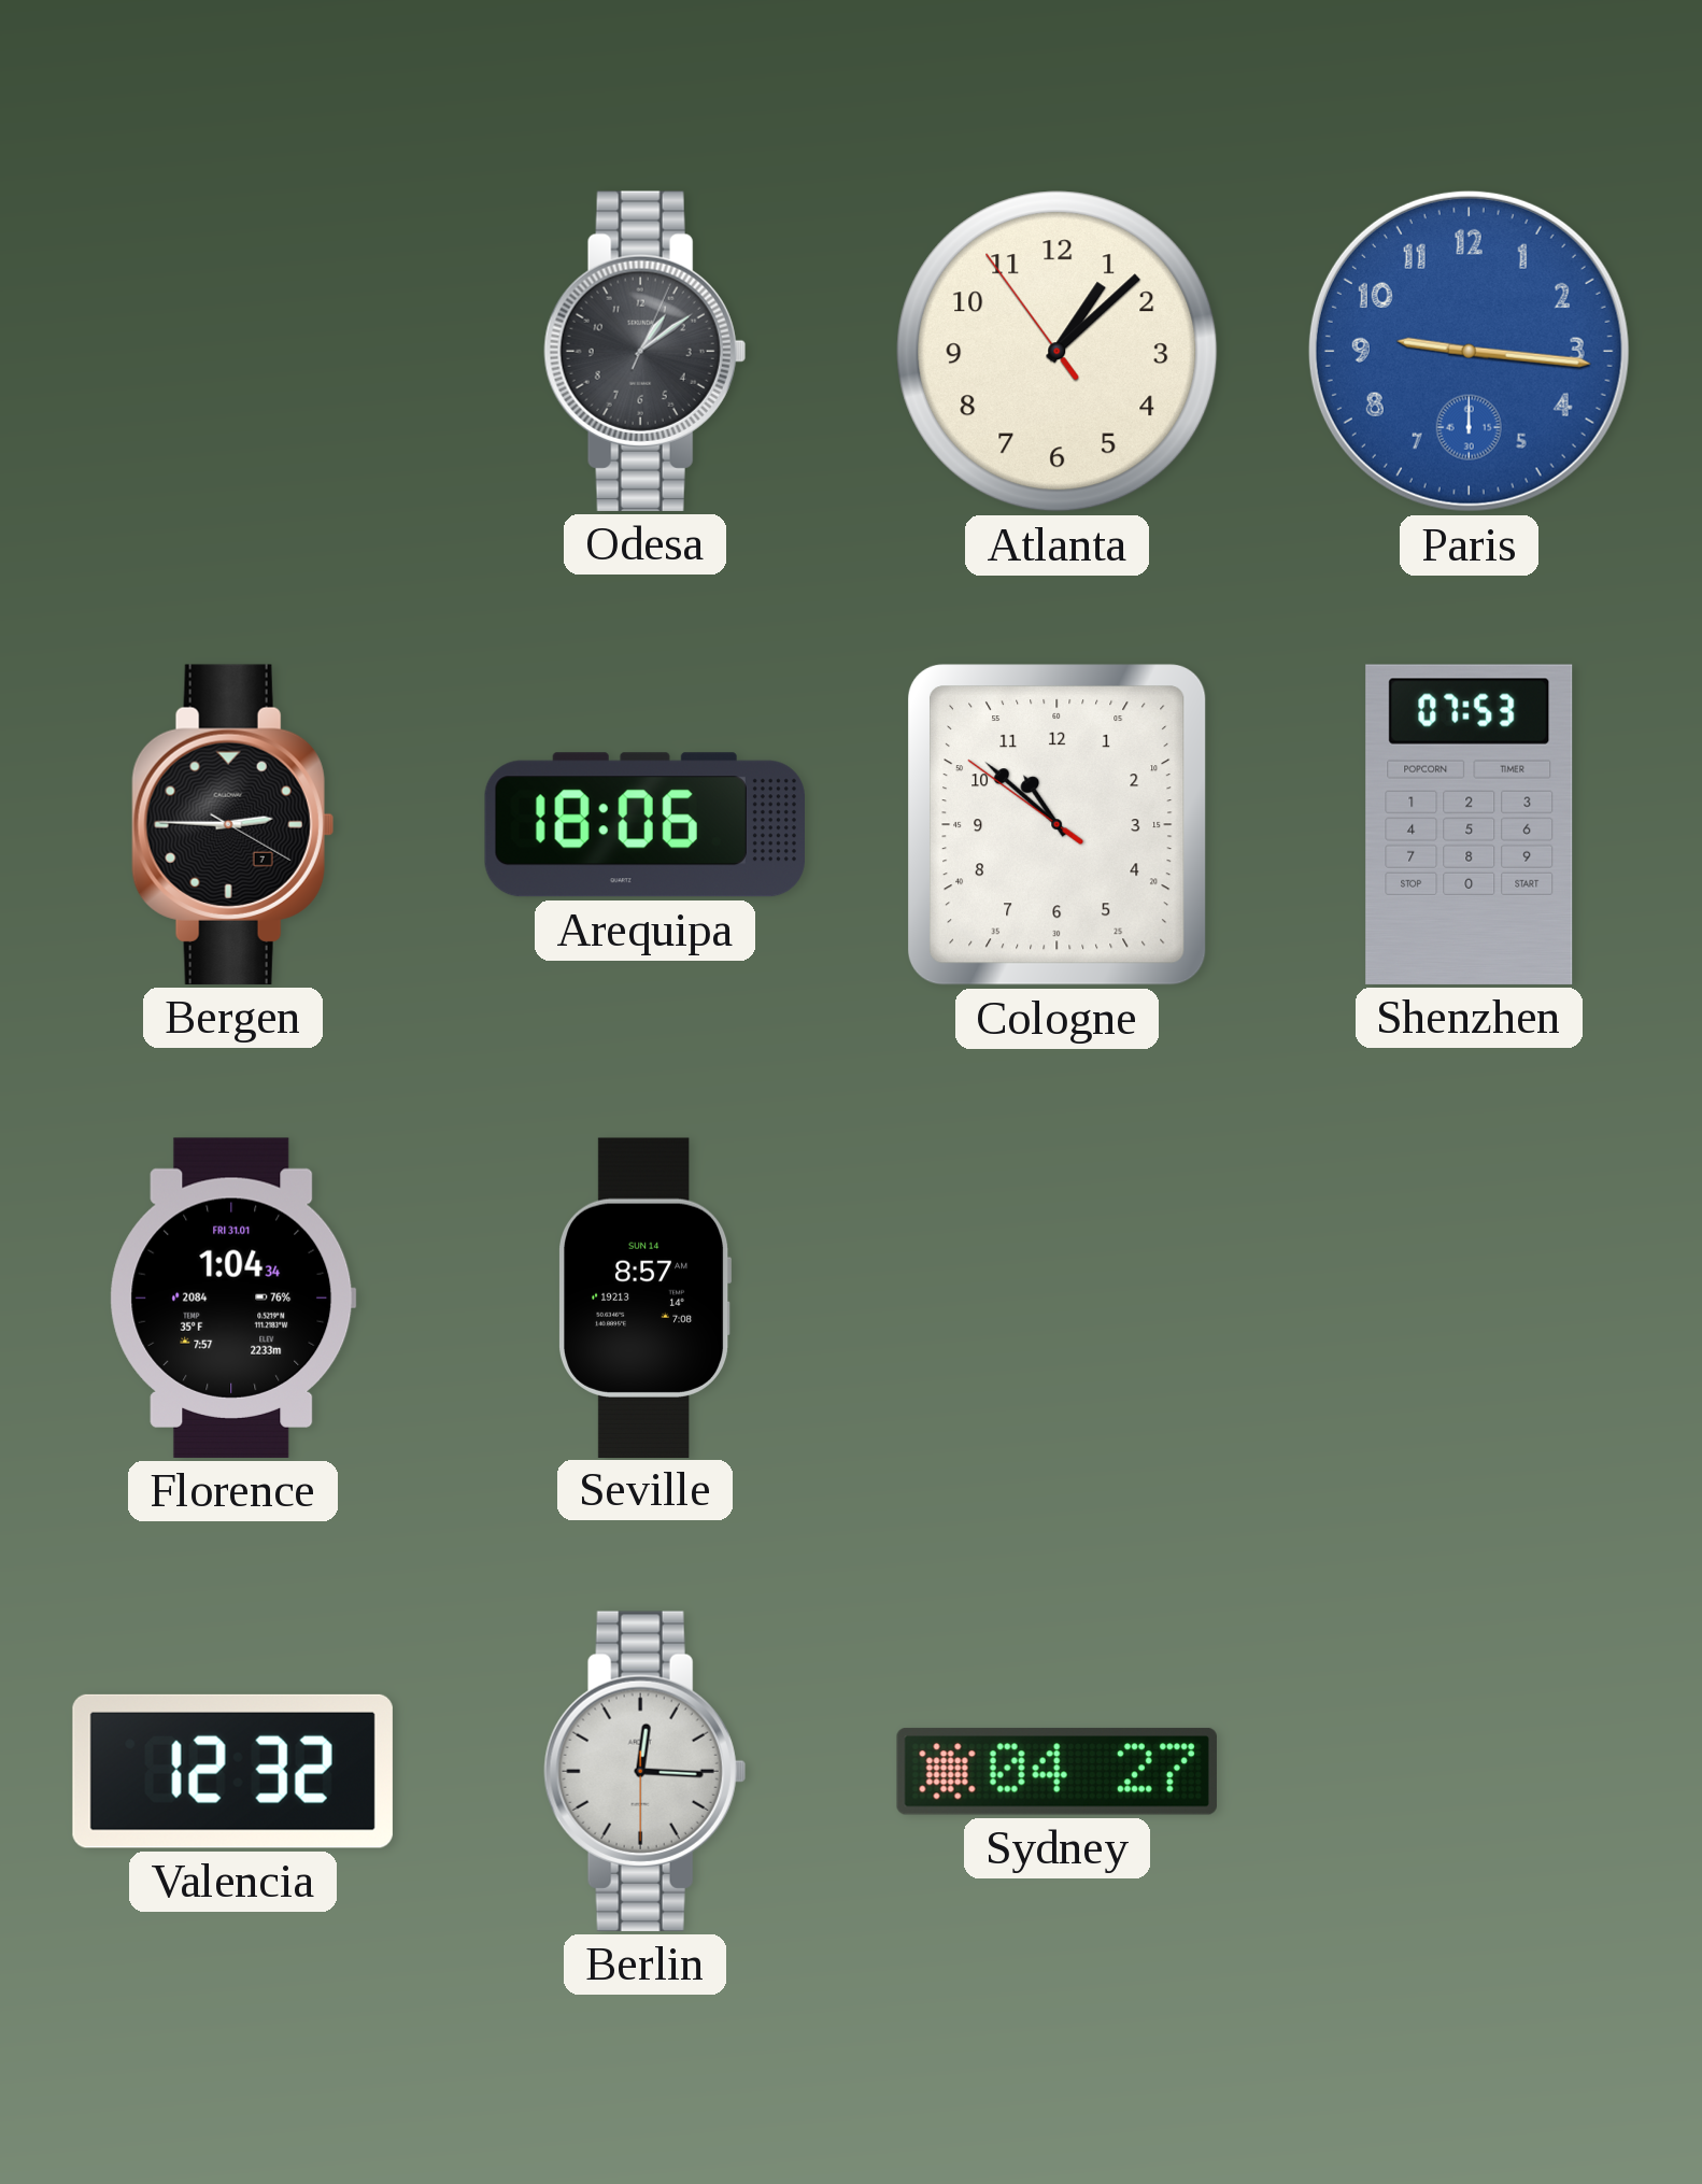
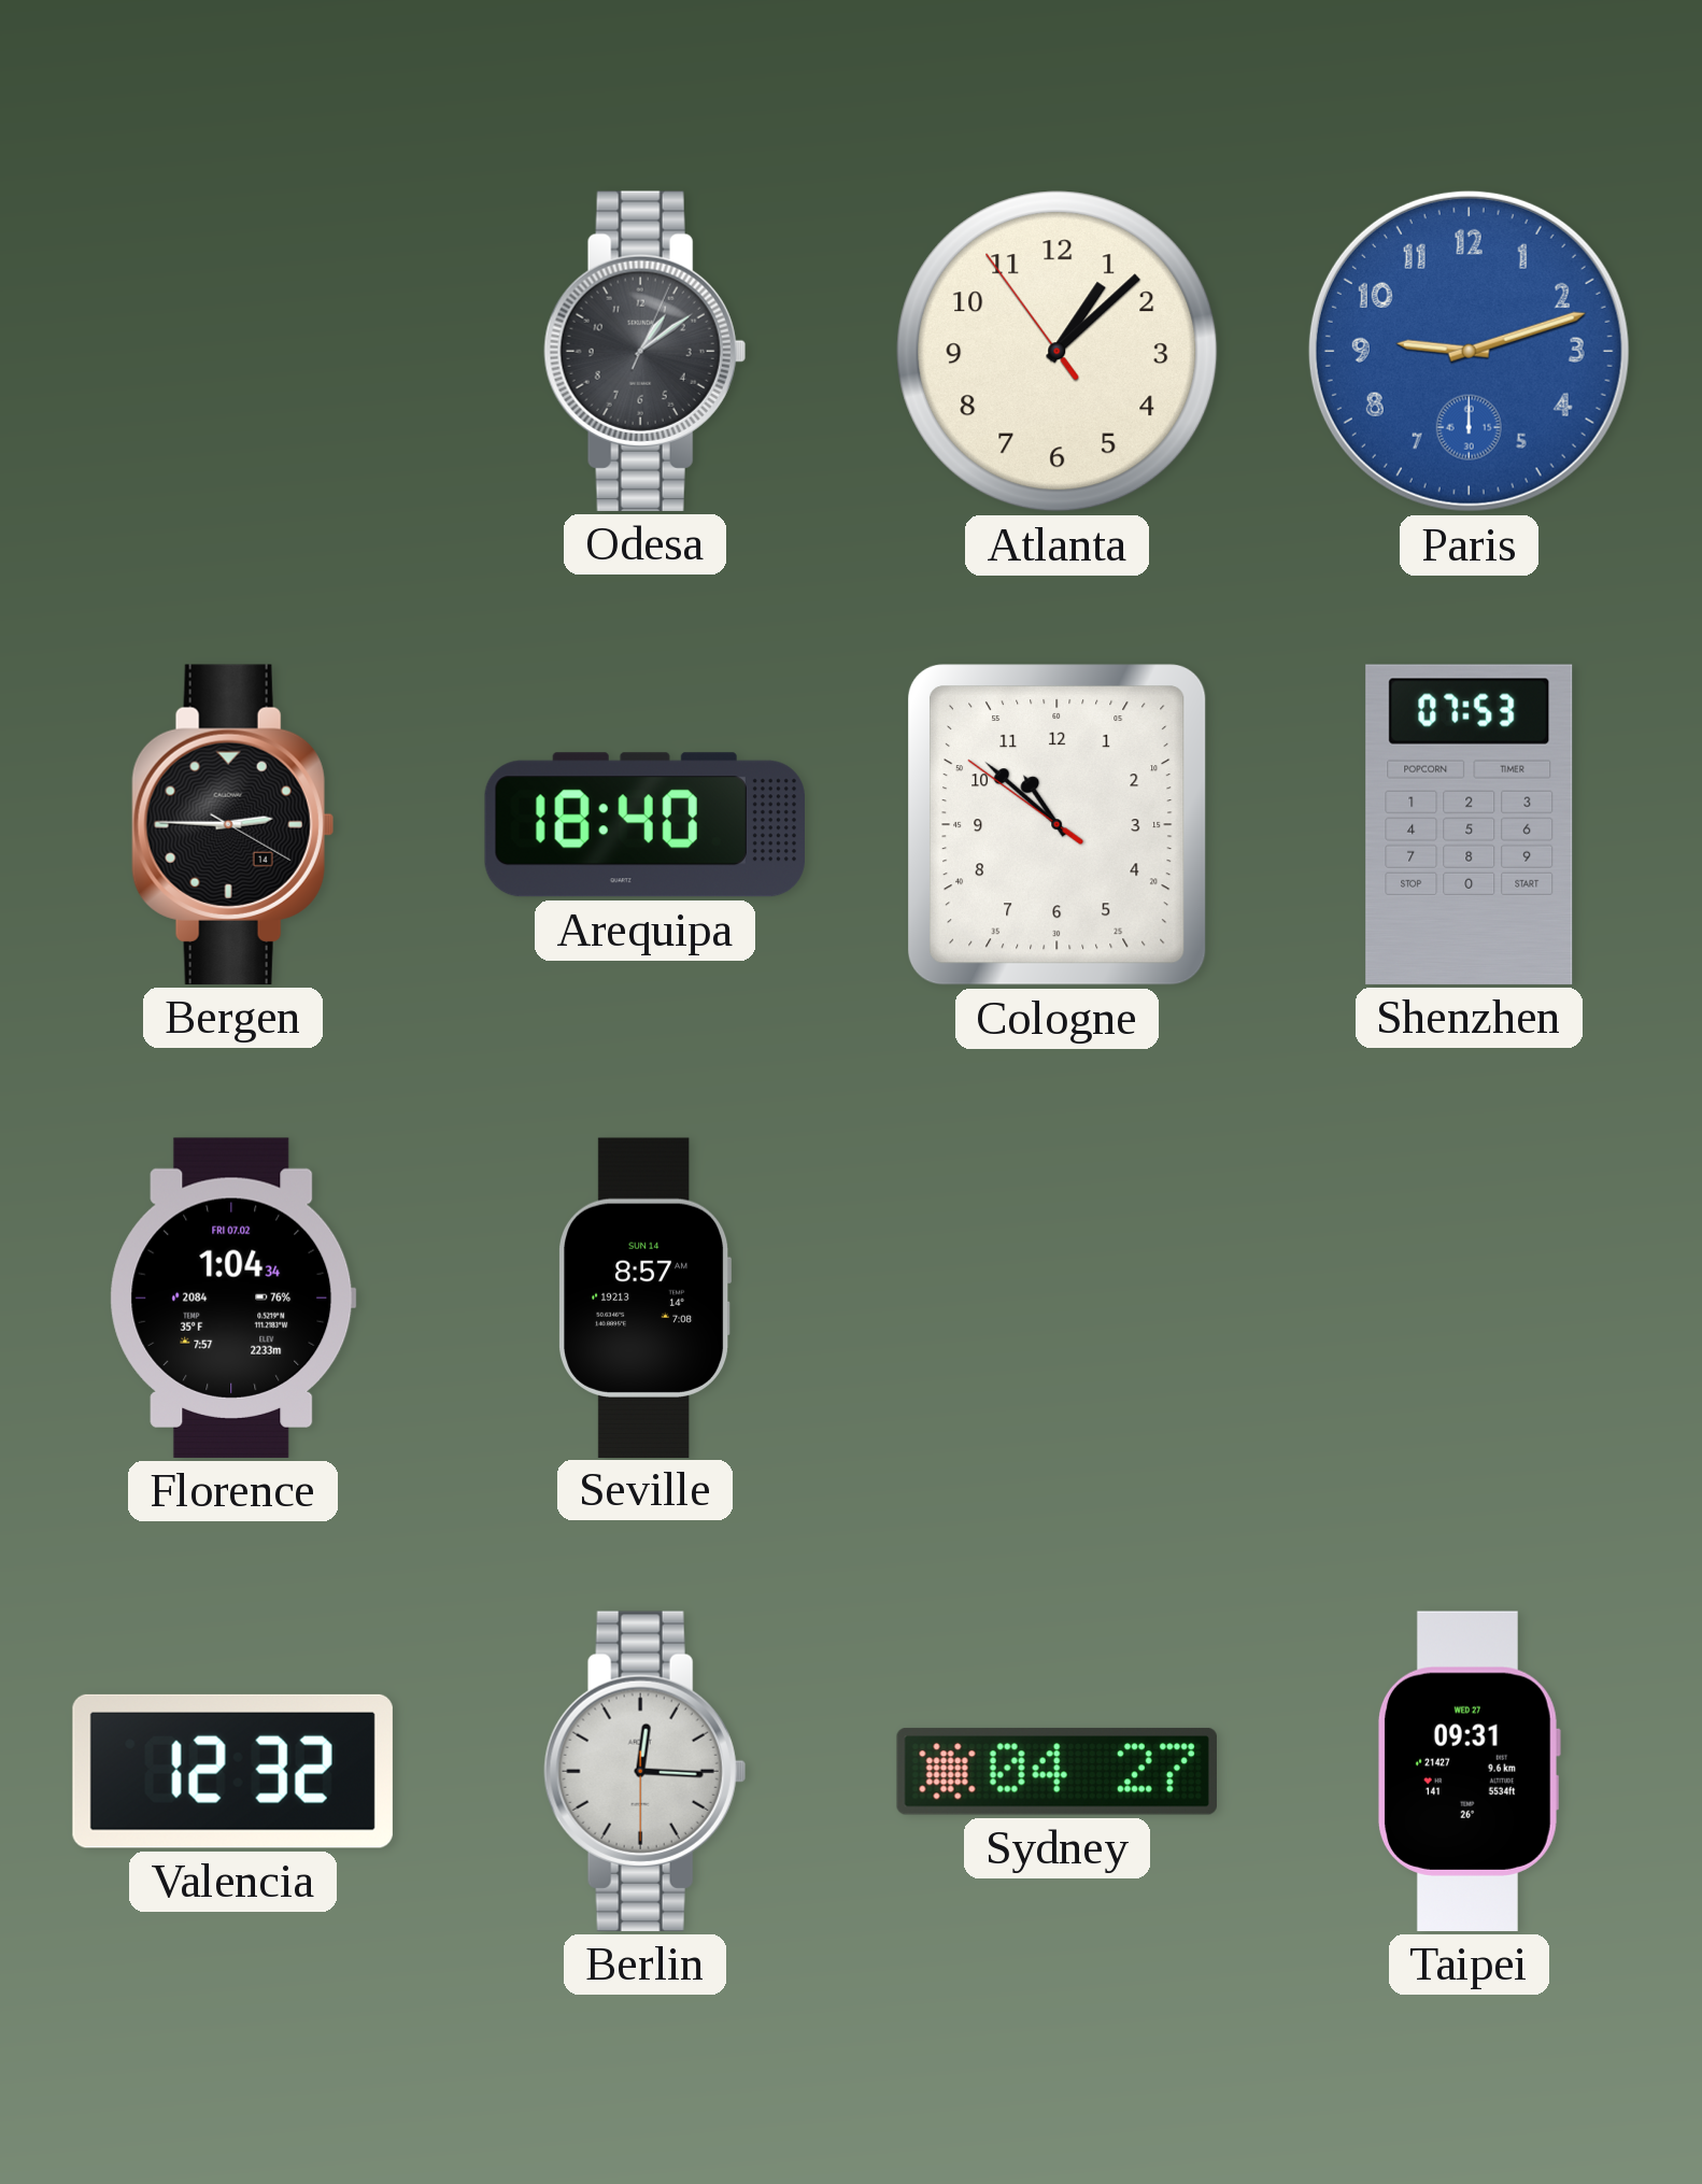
Paris: 9:16 -> 9:12 (1469, 351)
Bergen date: 7 -> 14 (232, 824)
Arequipa: 18:06 -> 18:40 (644, 825)
Florence date: FRI 31.01 -> FRI 07.02 (232, 1297)
Taipei: none -> 09:31 (1469, 1771)
